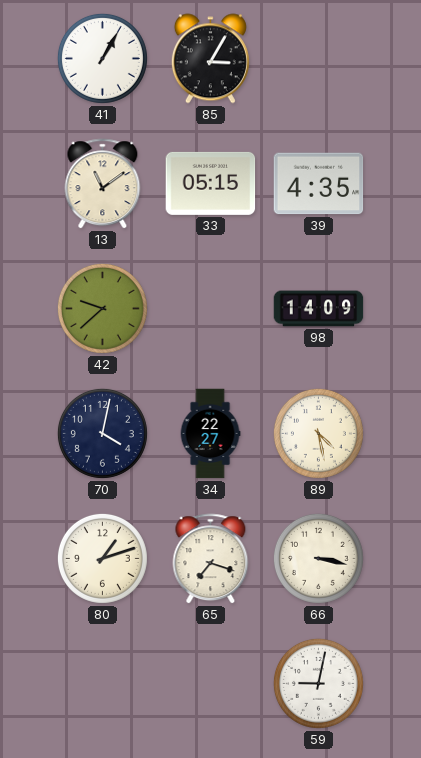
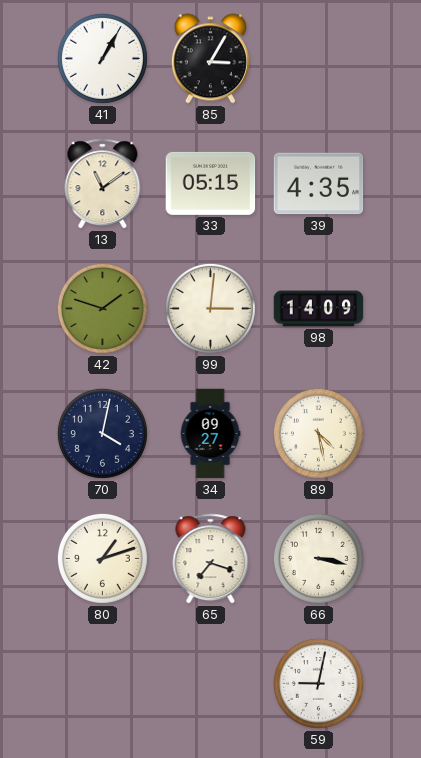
42: 9:38 -> 1:48 (102, 308)
99: none -> 3:01 (210, 308)
34: 22:27 -> 09:27 (210, 434)
